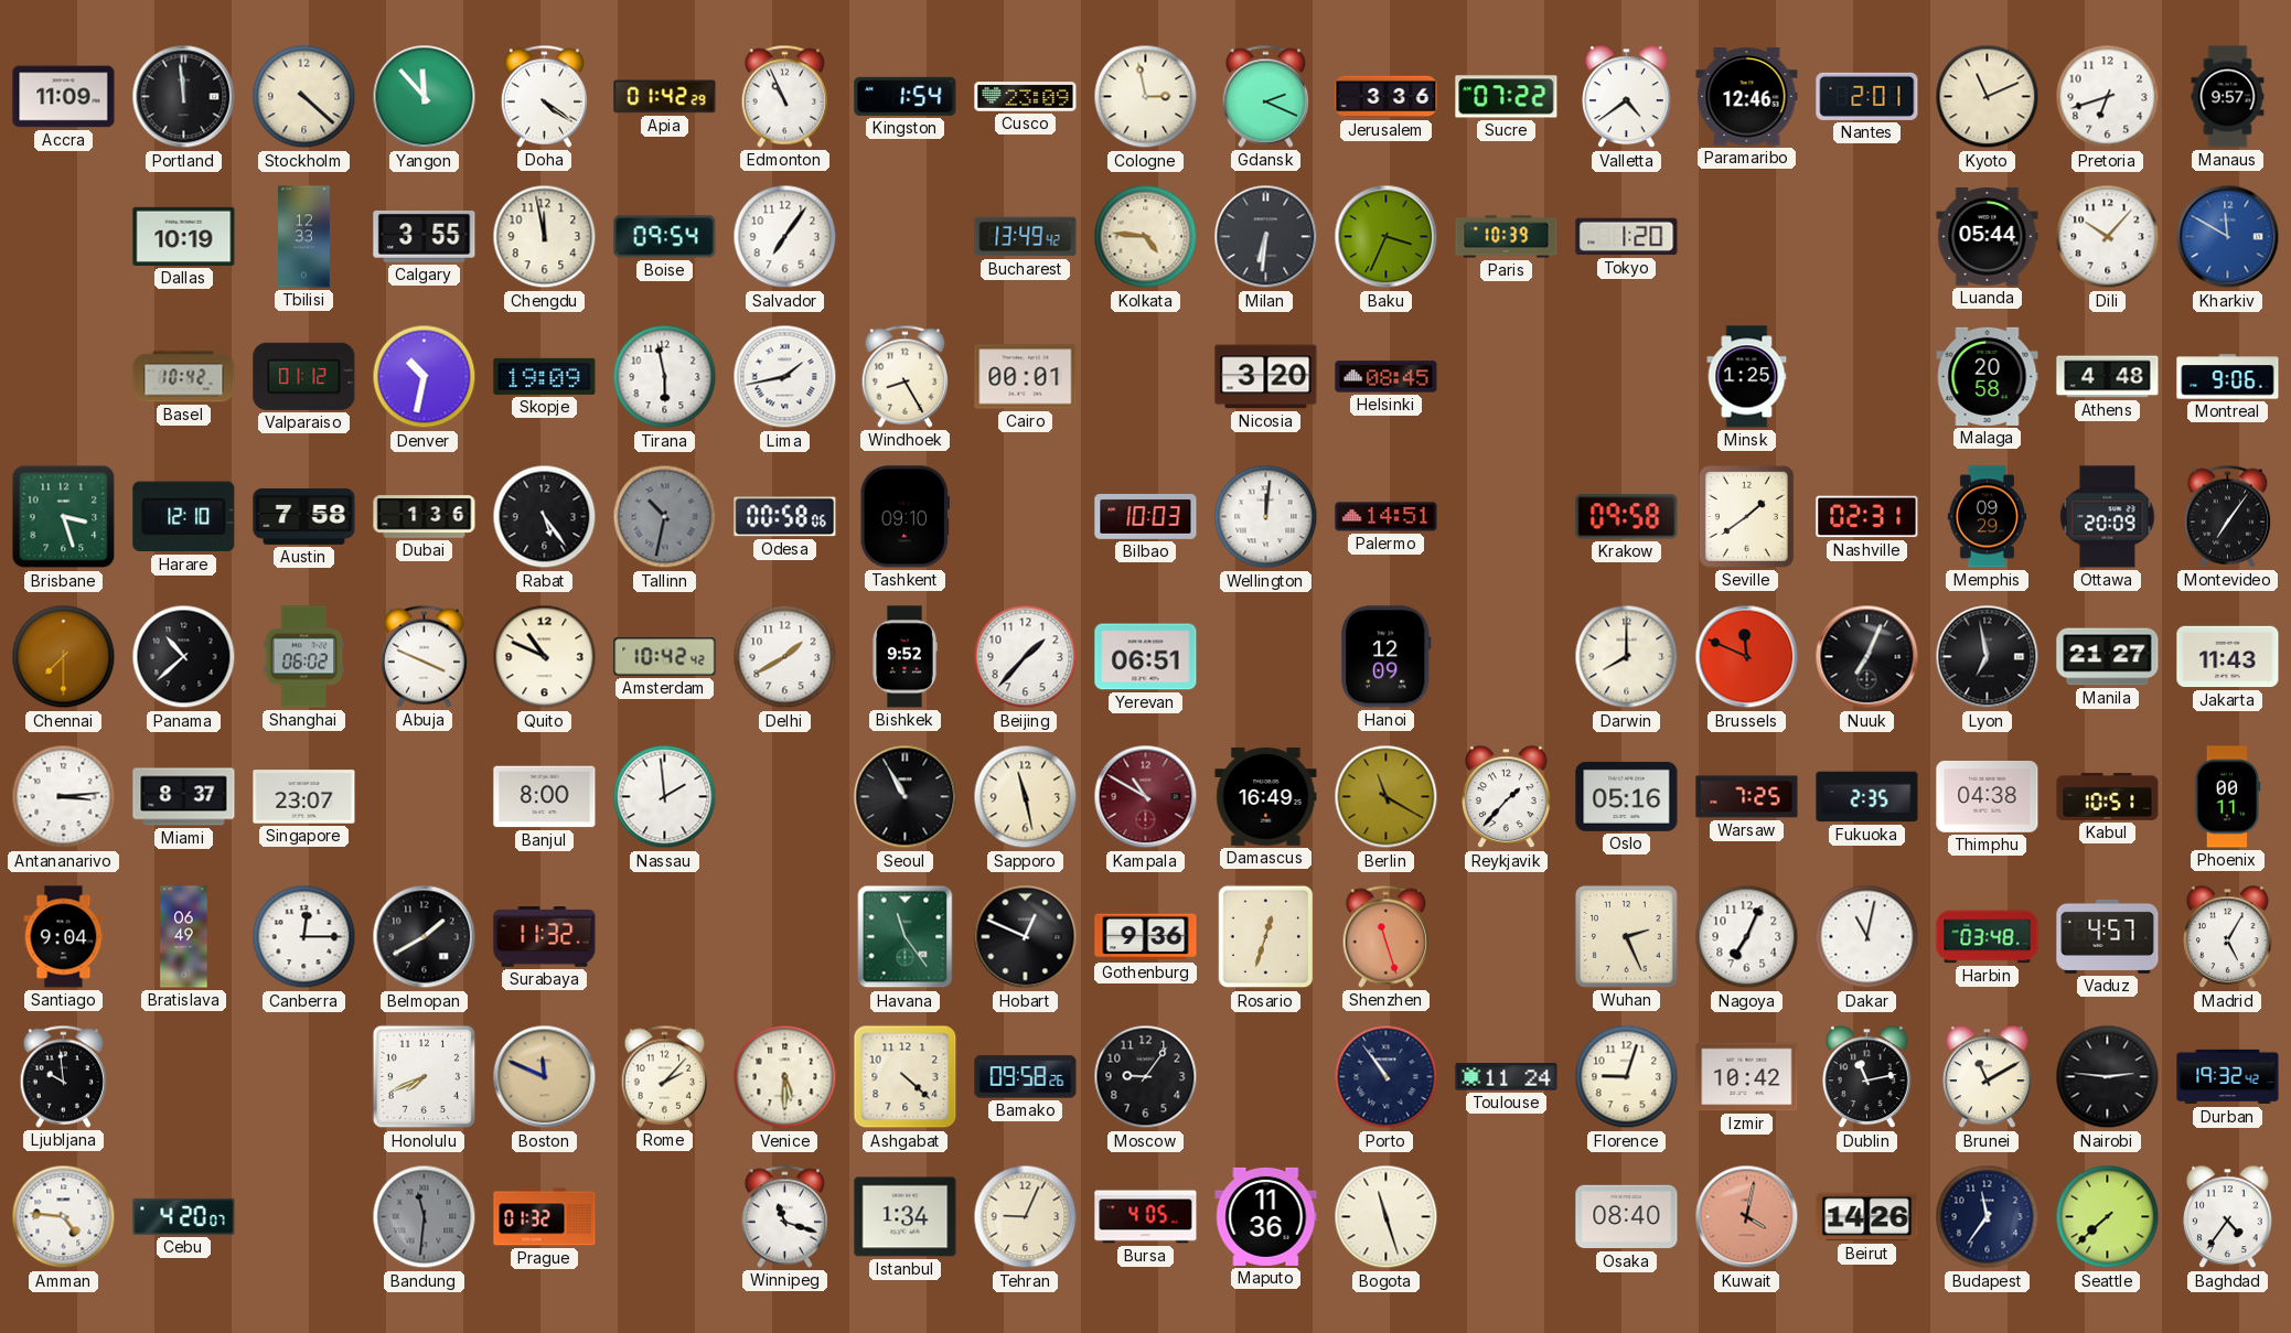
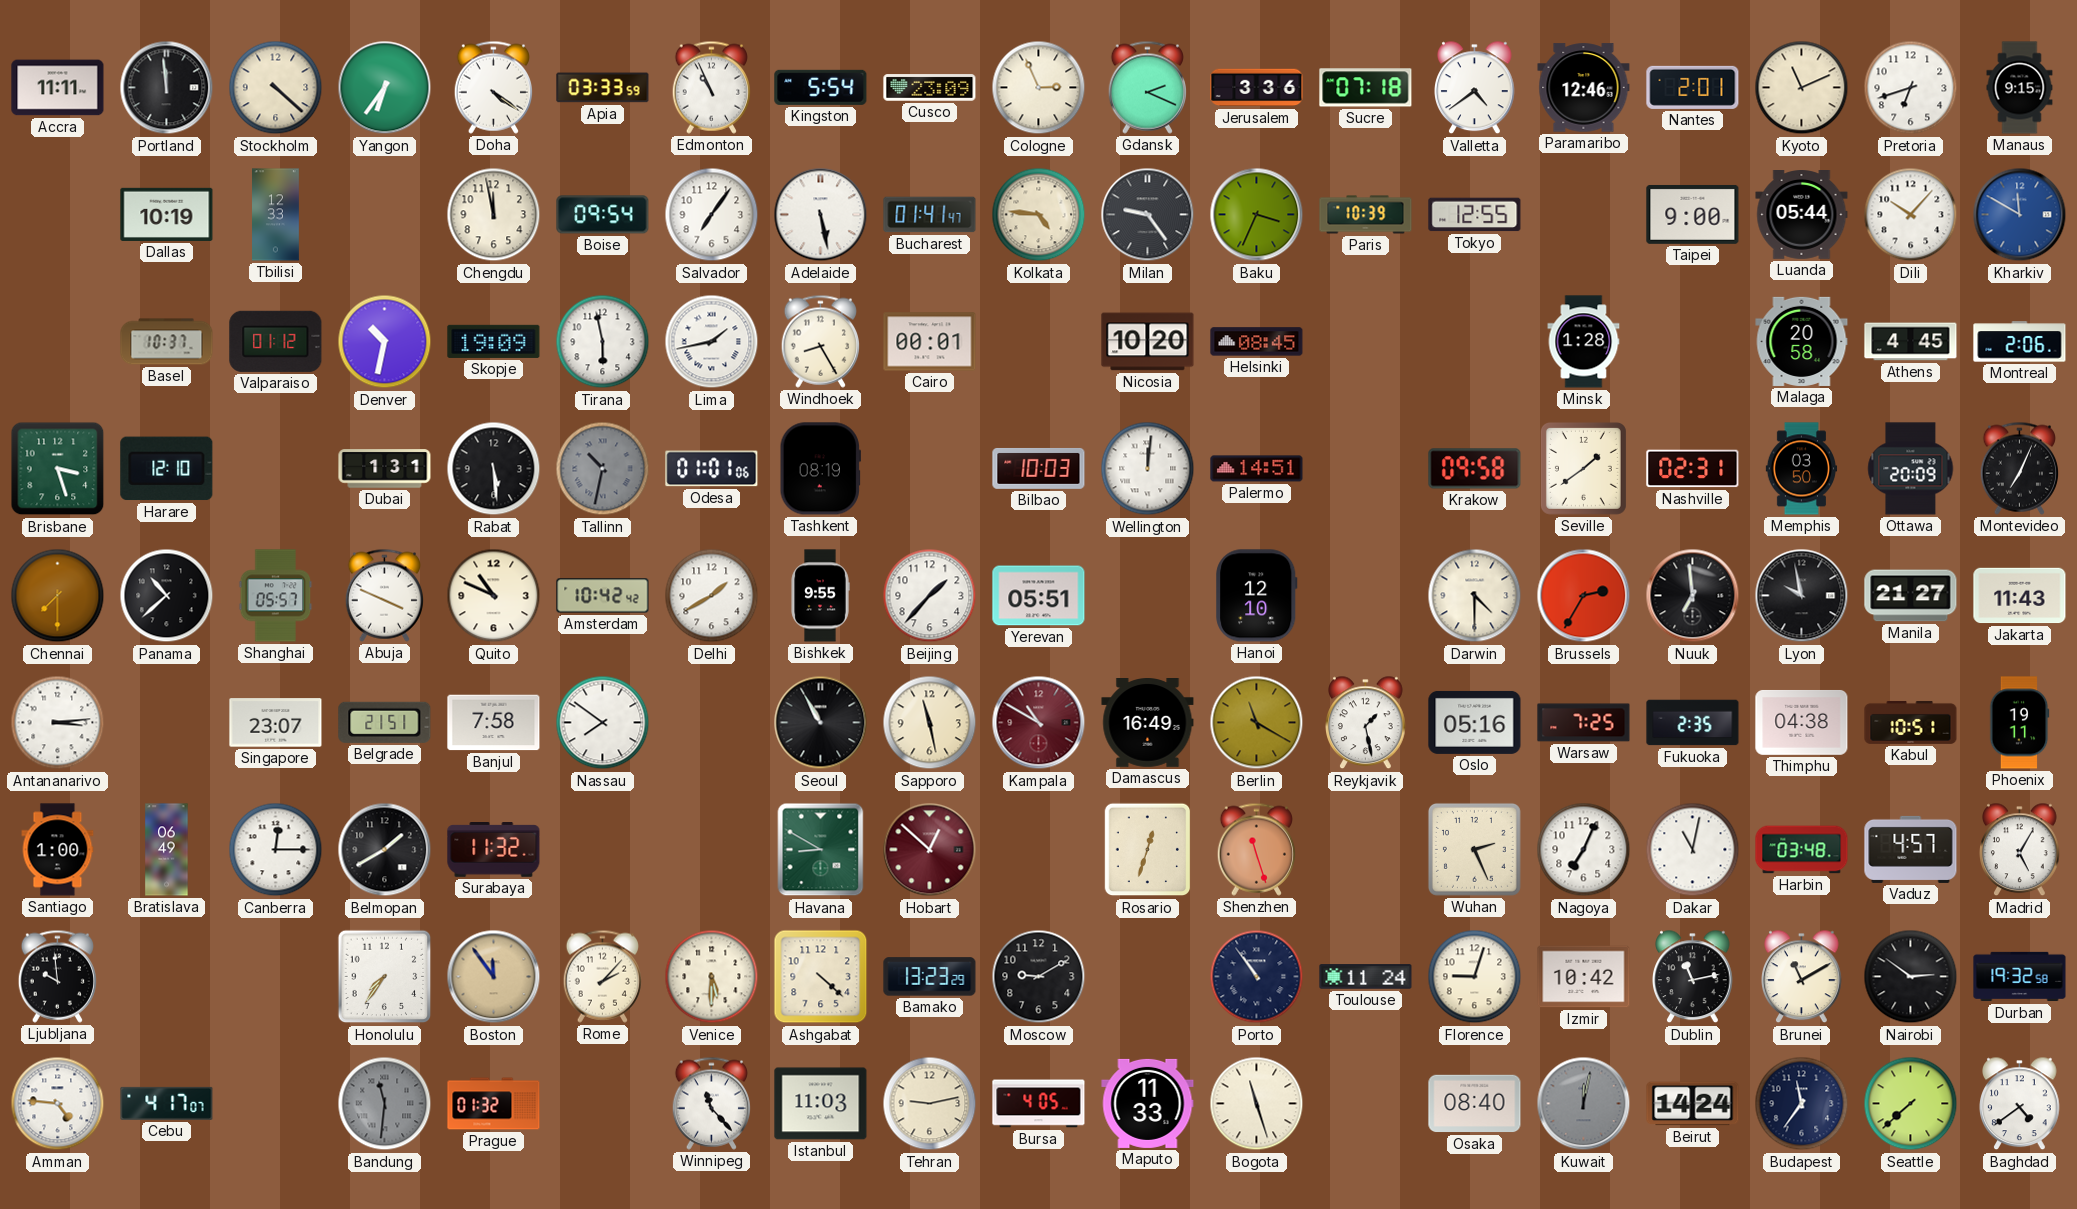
Accra: 11:09 -> 11:11 (58, 88)
Yangon: 11:53 -> 6:36 (385, 88)
Apia: 01:42 -> 03:33 (603, 88)
Kingston: 1:54 -> 5:54 (821, 87)
Cologne: 2:58 -> 2:56 (1039, 88)
Sucre: 07:22 -> 07:18 (1366, 88)
Manaus: 9:57 -> 9:15 (2020, 88)
Calgary: 3:55 -> none (425, 236)
Adelaide: none -> 5:28 (821, 215)
Bucharest: 13:49 -> 01:41 (930, 215)
Milan: 6:31 -> 9:24 (1148, 215)
Tokyo: 1:20 -> 12:55 (1475, 215)
Taipei: none -> 9:00 (1693, 214)
Basel: 10:42 -> 10:37 (167, 342)
Nicosia: 3:20 -> 10:20 (1148, 342)
Minsk: 1:25 -> 1:28 (1584, 342)
Athens: 4:48 -> 4:45 (1911, 342)
Montreal: 9:06 -> 2:06 (2020, 342)
Austin: 7:58 -> none (304, 516)
Dubai: 1:36 -> 1:31 (385, 469)
Rabat: 5:24 -> 5:29 (494, 469)
Odesa: 00:58 -> 01:01 (712, 469)
Tashkent: 09:10 -> 08:19 (820, 469)
Memphis: 09:29 -> 03:50 (1802, 469)
Montevideo: 7:06 -> 7:04 (2019, 468)
Shanghai: 06:02 -> 05:57 (276, 596)
Bishkek: 9:52 -> 9:55 (820, 596)
Yerevan: 06:51 -> 05:51 (1039, 596)
Hanoi: 12:09 -> 12:10 (1257, 596)
Darwin: 8:00 -> 4:30 (1475, 596)
Brussels: 11:49 -> 2:35 (1584, 596)
Nuuk: 7:04 -> 6:59 (1693, 596)
Lyon: 6:58 -> 9:58 (1802, 596)
Miami: 8:37 -> none (184, 797)
Belgrade: none -> 21:51 (385, 722)
Banjul: 8:00 -> 7:58 (494, 723)
Nassau: 1:59 -> 7:51 (603, 723)
Reykjavik: 1:37 -> 1:28 (1366, 723)
Phoenix: 00:11 -> 19:11 (2019, 723)
Santiago: 9:04 -> 1:00 (58, 850)
Havana: 11:24 -> 8:50 (821, 850)
Hobart: 12:49 -> 12:52 (930, 850)
Hobart dial: black -> burgundy (930, 850)
Gothenburg: 9:36 -> none (1146, 937)
Honolulu: 7:41 -> 7:36 (385, 977)
Boston: 11:49 -> 11:54 (494, 977)
Bamako: 09:58 -> 13:23 (930, 977)
Moscow: 9:06 -> 9:10 (1039, 977)
Nairobi: 2:46 -> 2:51 (1911, 977)
Durban: 19:32:42 -> 19:32:58 (2020, 977)
Cebu: 4:20 -> 4:17 (167, 1103)
Winnipeg: 11:18 -> 11:23 (711, 1103)
Istanbul: 1:34 -> 11:03 (821, 1104)
Tehran: 9:04 -> 9:13 (930, 1104)
Maputo: 11:36 -> 11:33 (1148, 1103)
Kuwait: 4:02 -> 12:02 (1584, 1104)
Kuwait dial: salmon -> grey (1584, 1104)
Beirut: 14:26 -> 14:24 (1693, 1104)
Baghdad: 4:36 -> 4:39 (2020, 1104)
